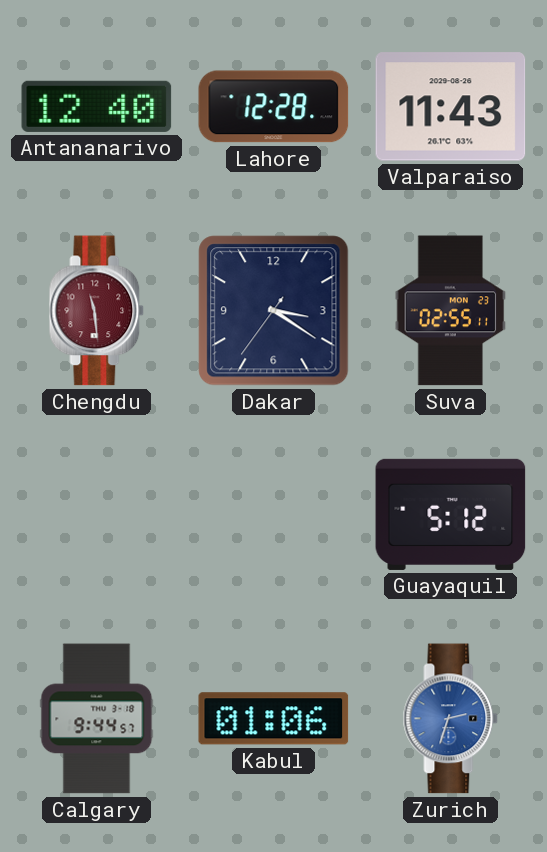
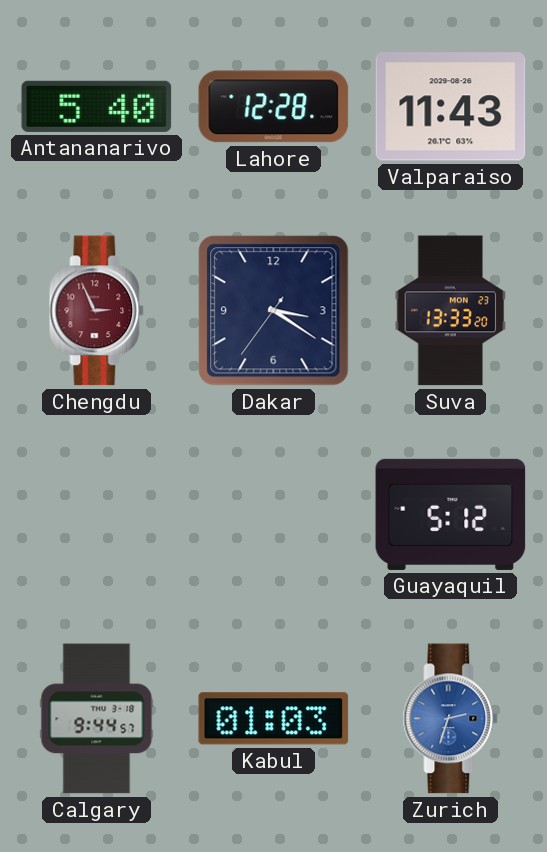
Antananarivo: 12:40 -> 5:40 (97, 106)
Chengdu: 11:29 -> 2:56 (97, 311)
Suva: 02:55 -> 13:33 (451, 311)
Kabul: 01:06 -> 01:03 (274, 719)
